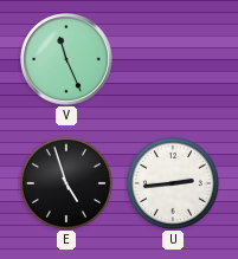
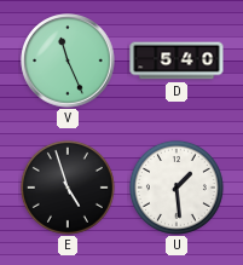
D: none -> 5:40 (177, 61)
U: 2:44 -> 1:29 (177, 188)
